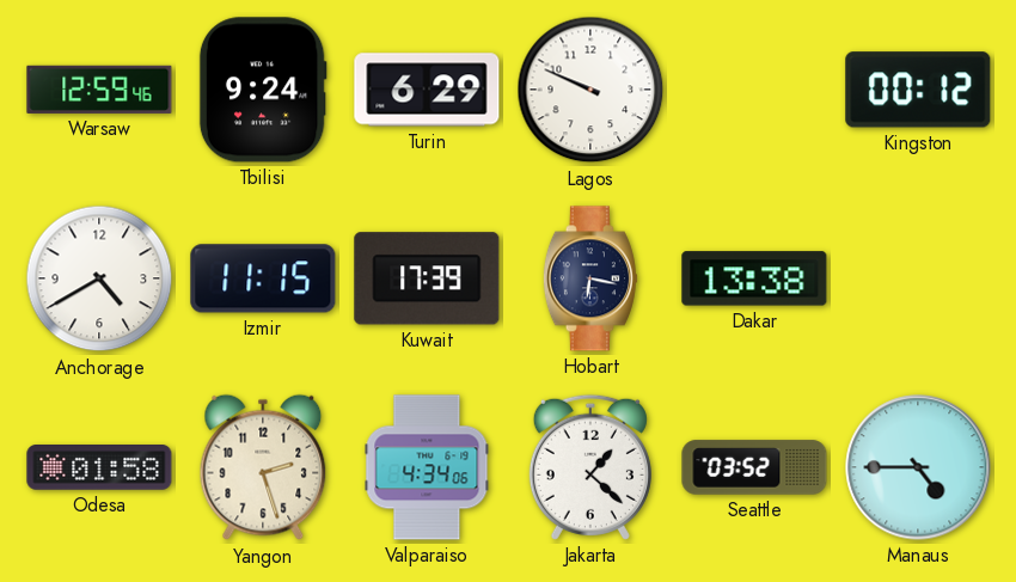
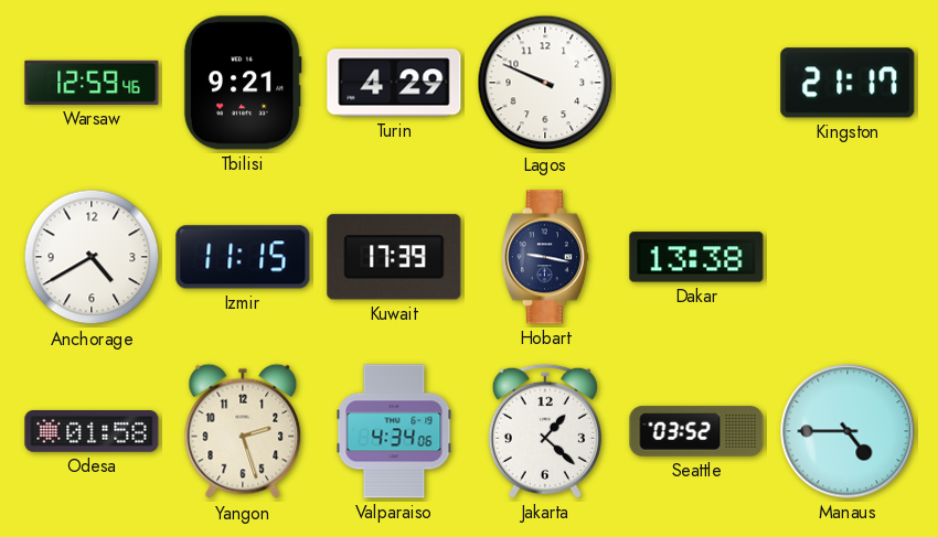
Tbilisi: 9:24 -> 9:21 (243, 83)
Turin: 6:29 -> 4:29 (394, 83)
Kingston: 00:12 -> 21:17 (848, 83)
Hobart: 6:17 -> 9:17 (545, 257)
